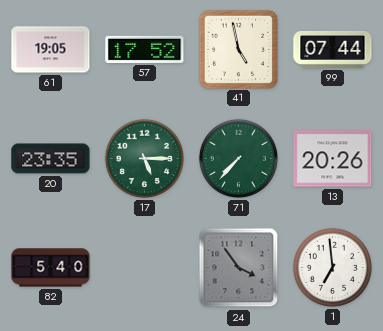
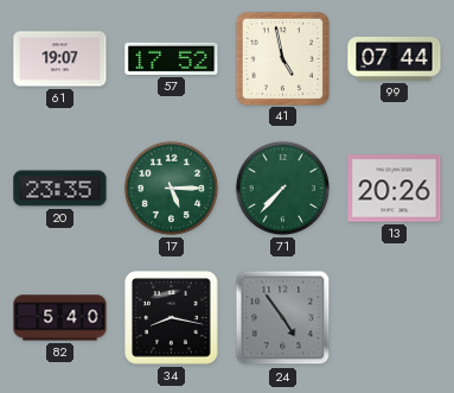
61: 19:05 -> 19:07 (60, 59)
34: none -> 8:17 (172, 318)
24: 3:54 -> 4:54 (283, 318)
1: 6:59 -> none (332, 267)
